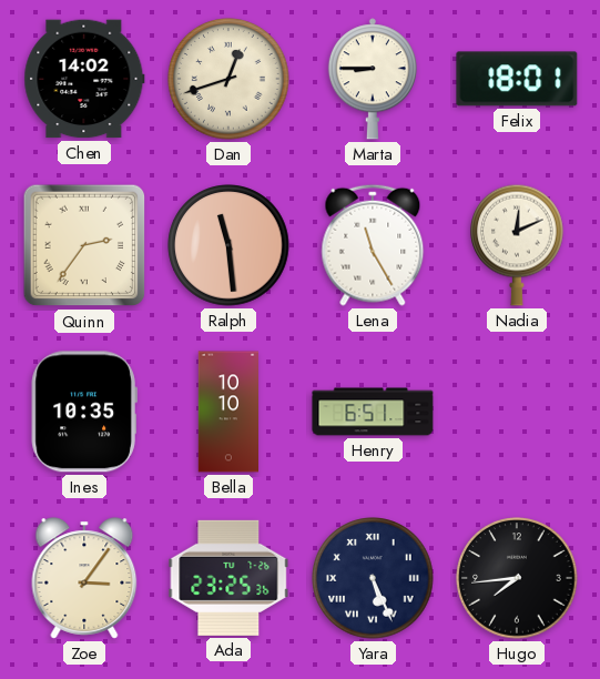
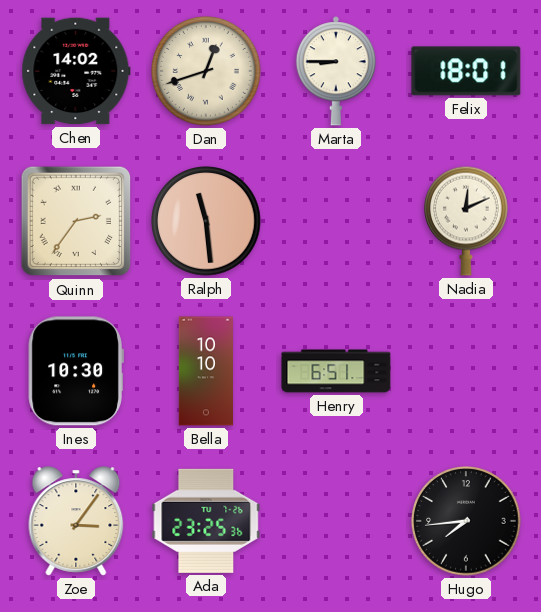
Lena: 11:25 -> none (373, 245)
Ines: 10:35 -> 10:30 (76, 371)
Yara: 5:26 -> none (373, 578)
